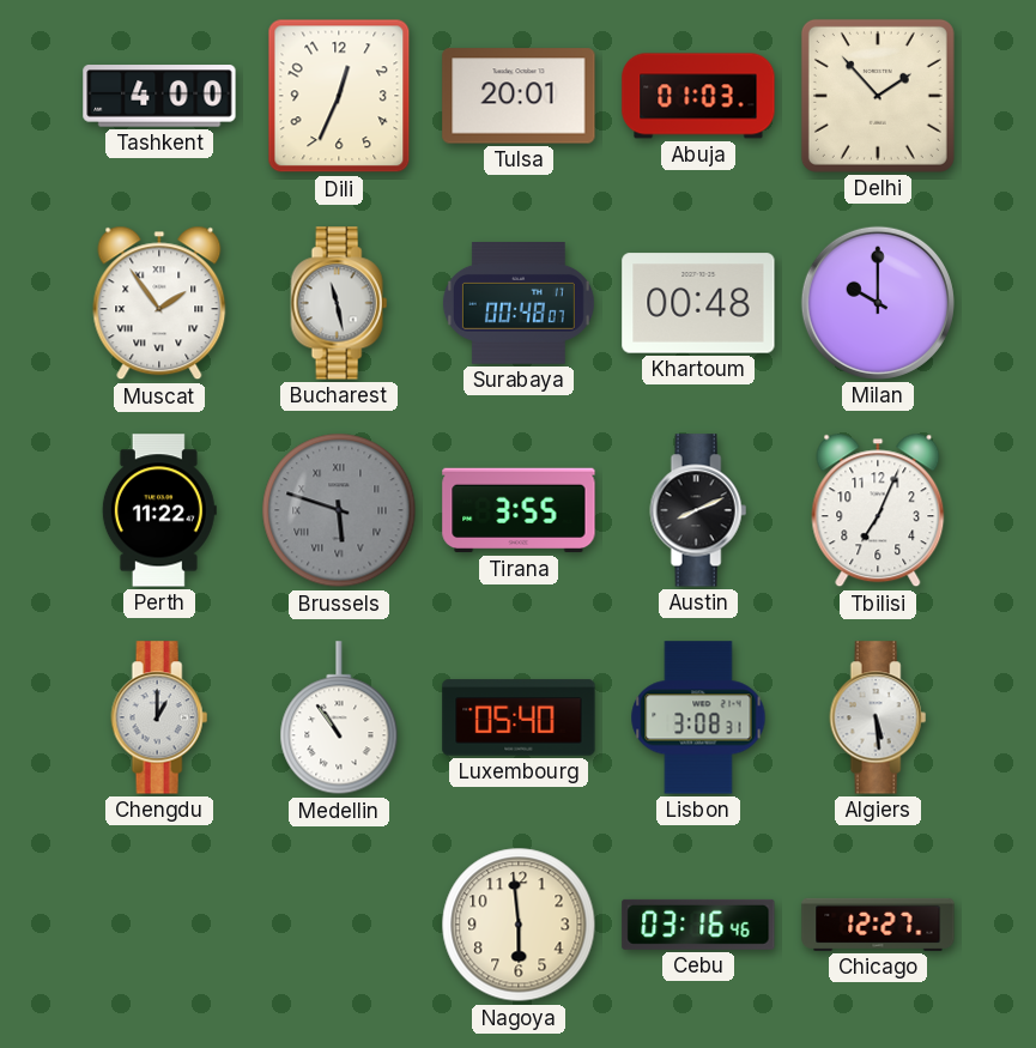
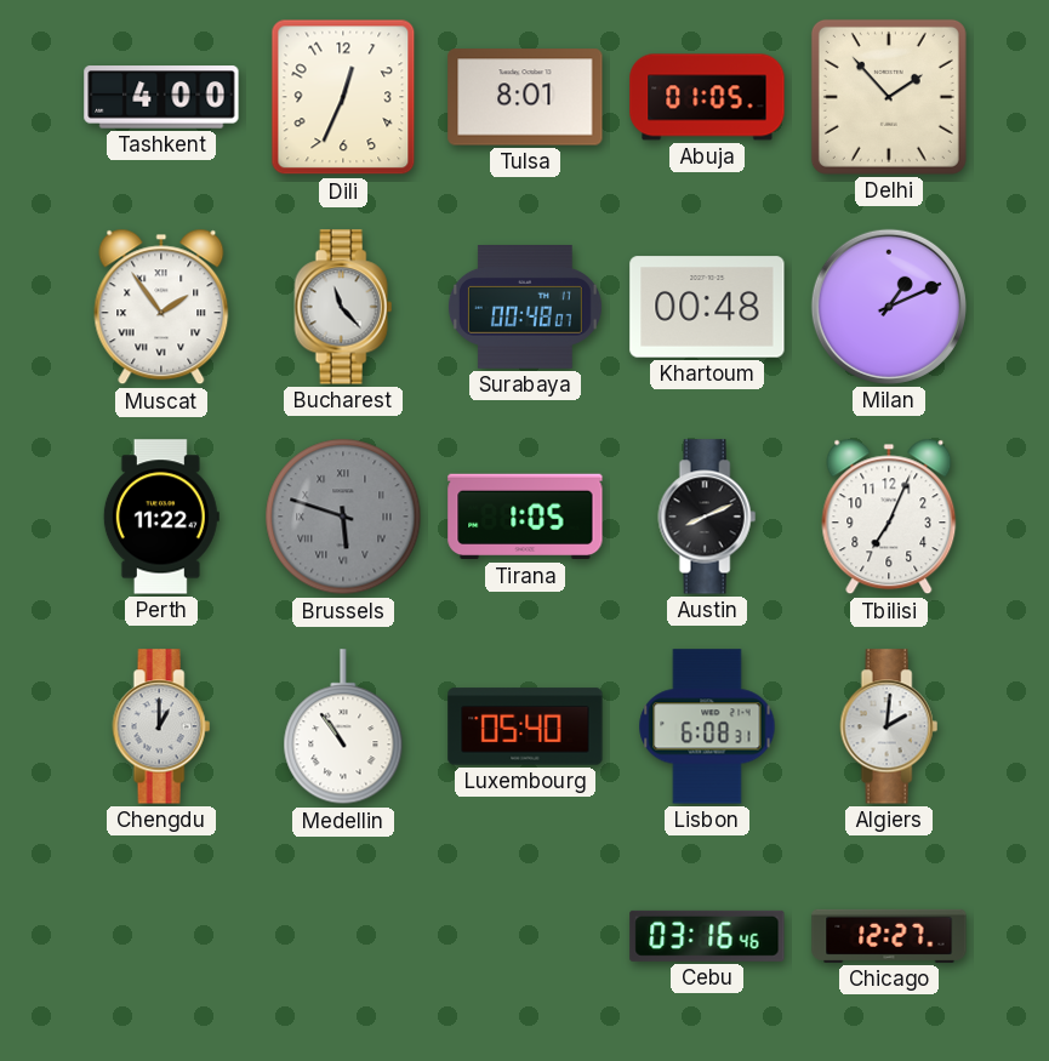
Tulsa: 20:01 -> 8:01 (525, 97)
Abuja: 01:03 -> 01:05 (707, 97)
Bucharest: 11:28 -> 11:23 (343, 307)
Milan: 10:00 -> 1:11 (889, 307)
Tirana: 3:55 -> 1:05 (525, 517)
Lisbon: 3:08 -> 6:08 (707, 726)
Algiers: 5:29 -> 2:01 (889, 726)
Nagoya: 5:59 -> none (519, 925)
